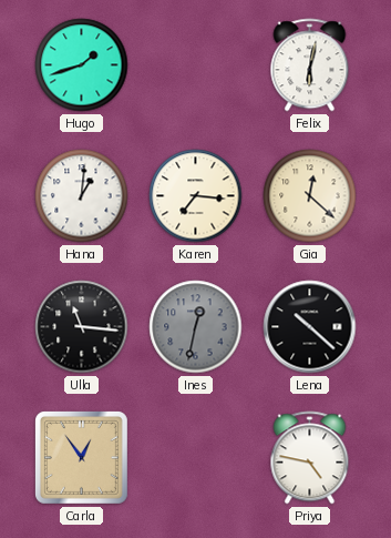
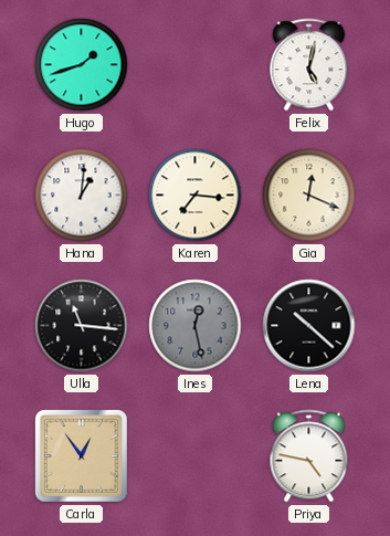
Felix: 6:02 -> 5:02 (309, 65)
Gia: 12:22 -> 12:19 (309, 196)
Ines: 12:32 -> 12:28 (196, 326)
